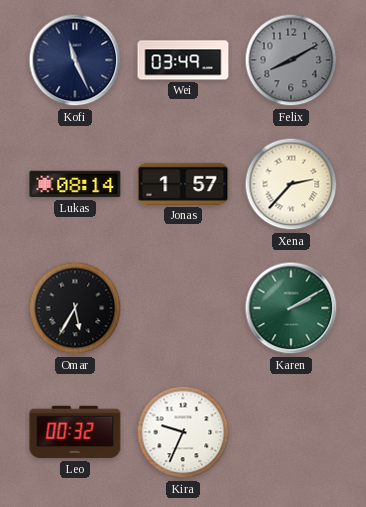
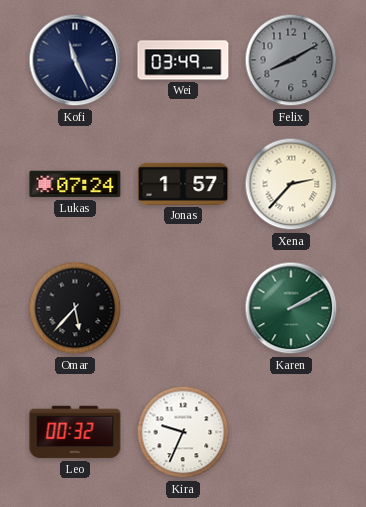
Lukas: 08:14 -> 07:24 (75, 184)
Omar: 5:35 -> 5:37 (75, 308)
